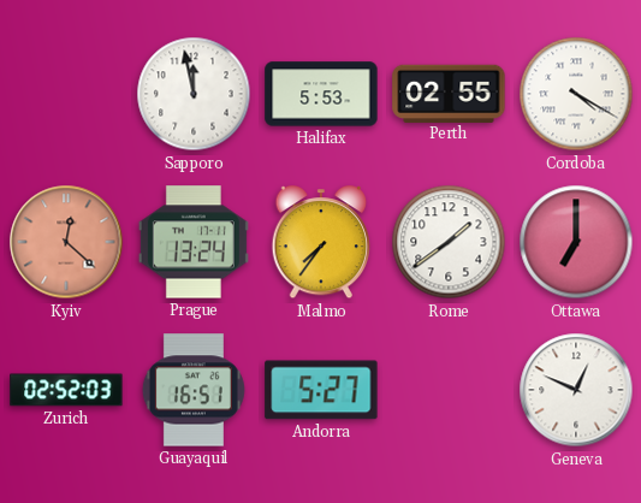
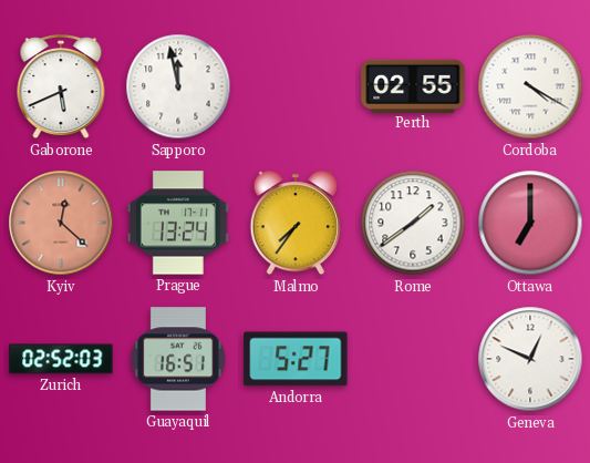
Gaborone: none -> 5:41 (61, 88)
Halifax: 5:53 -> none (321, 94)
